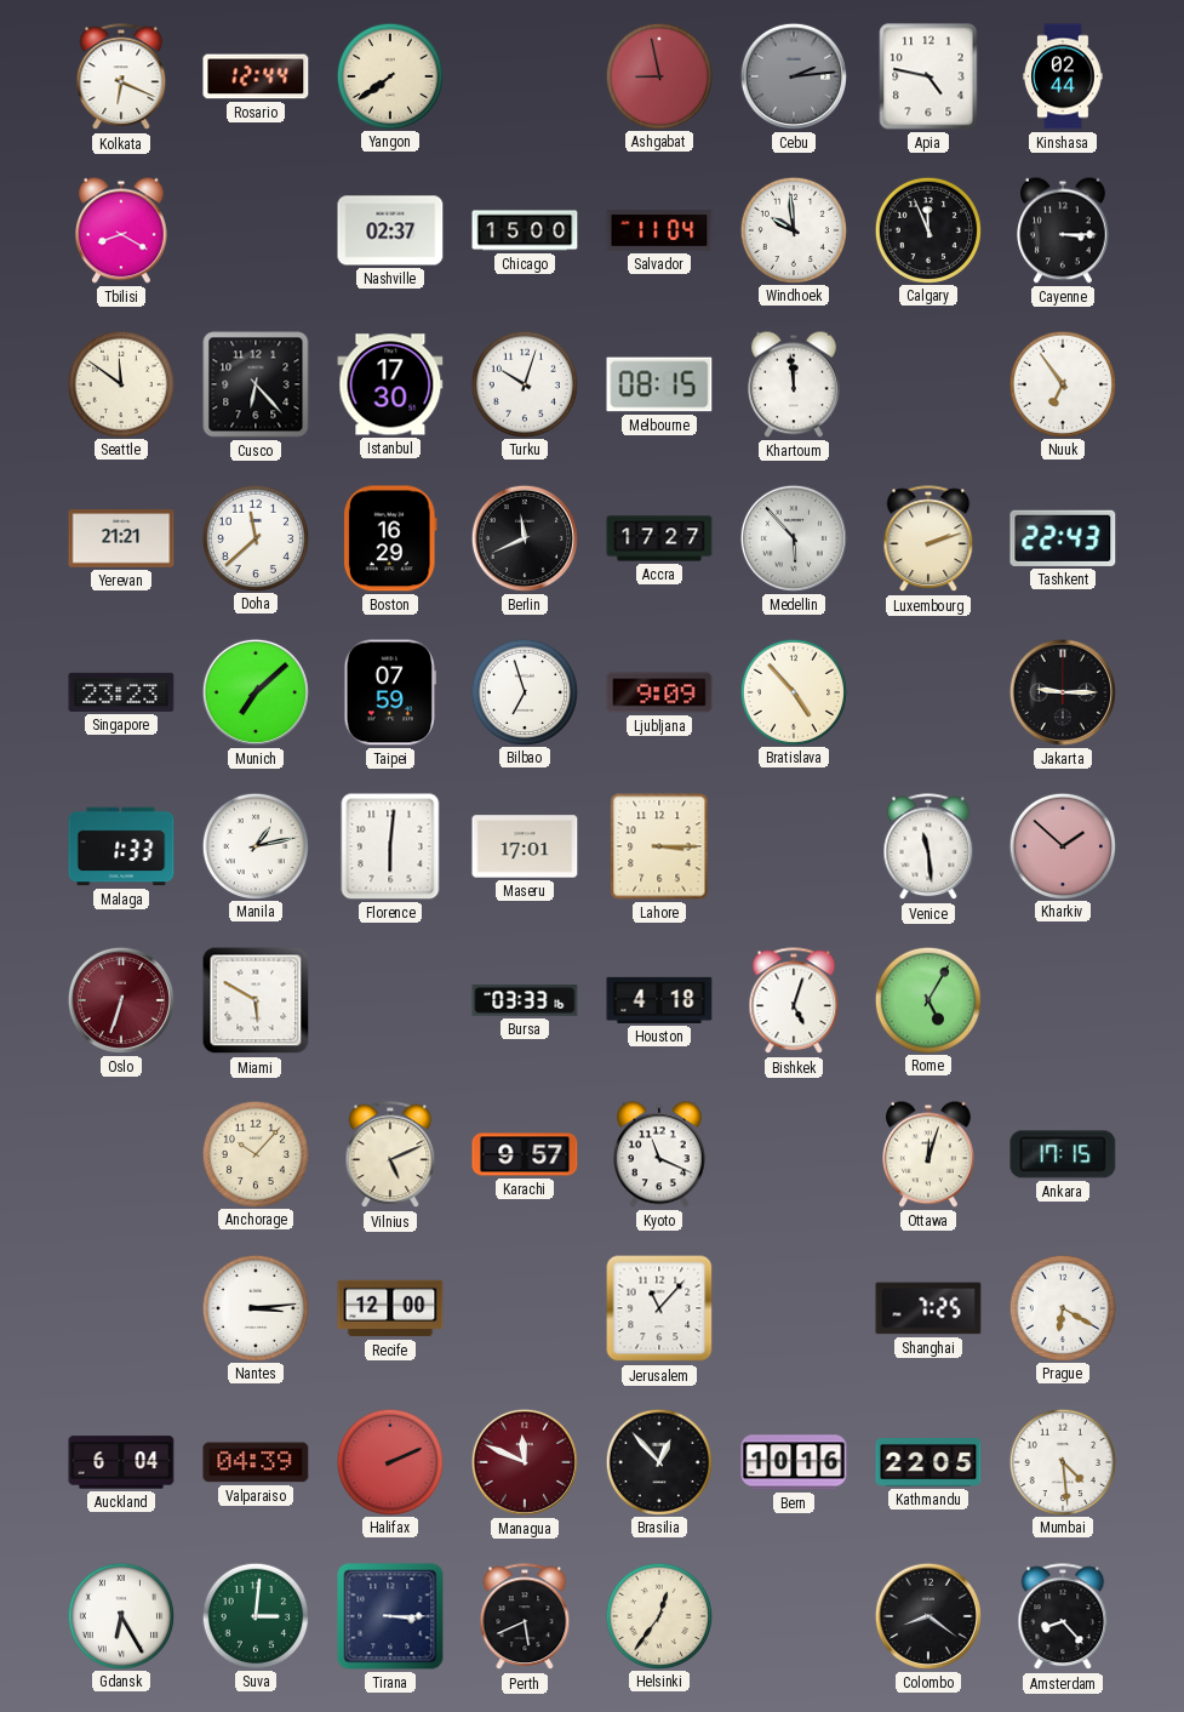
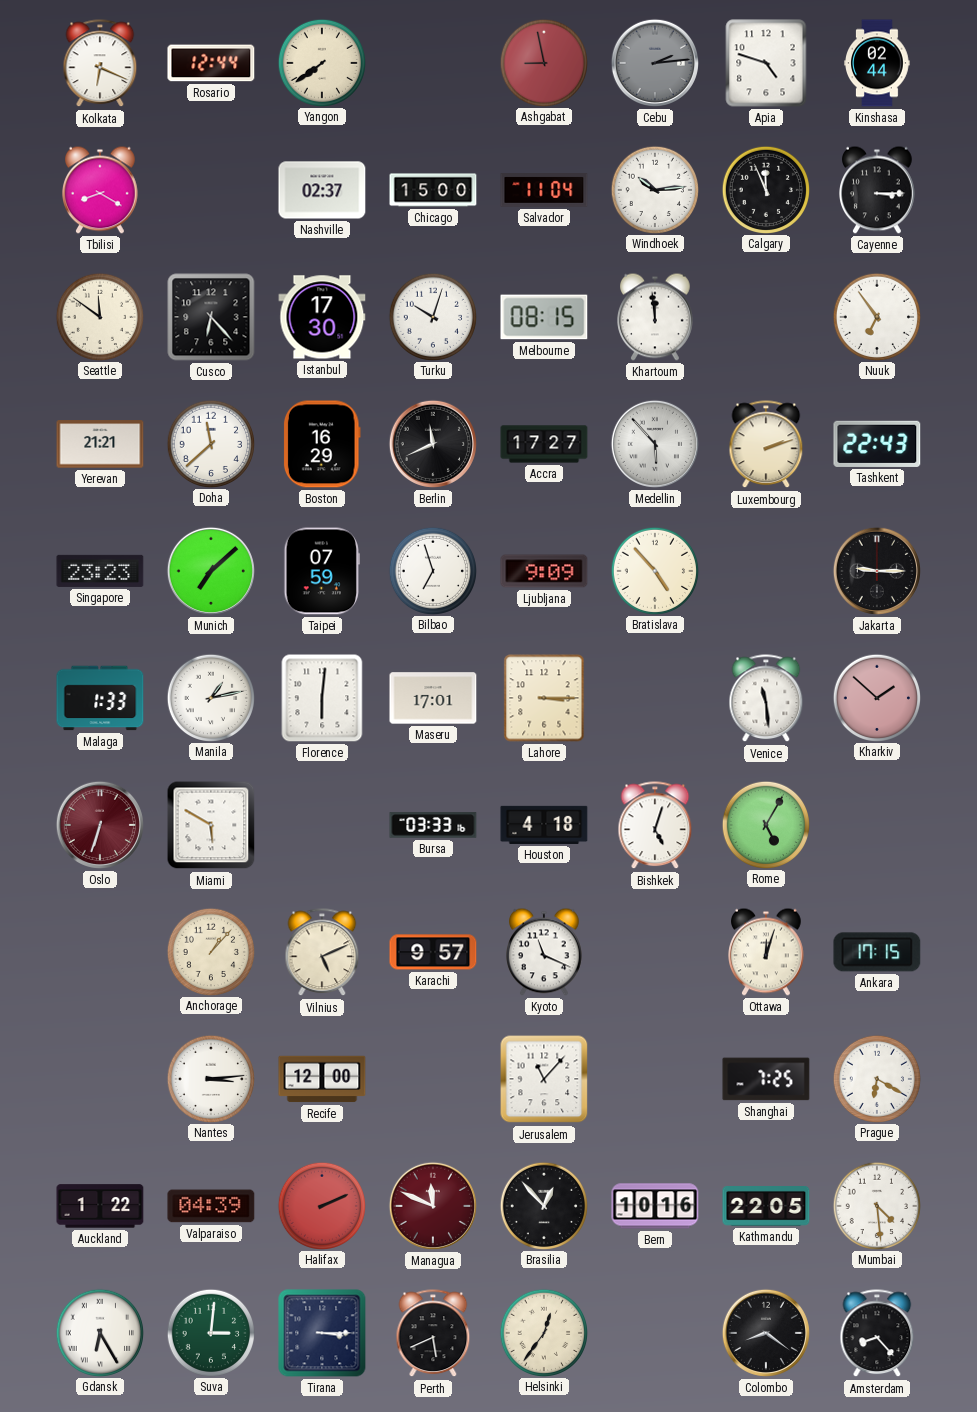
Apia: 4:47 -> 4:48 (766, 63)
Windhoek: 9:59 -> 10:14 (654, 189)
Anchorage: 10:07 -> 1:07 (210, 951)
Auckland: 6:04 -> 1:22 (100, 1206)
